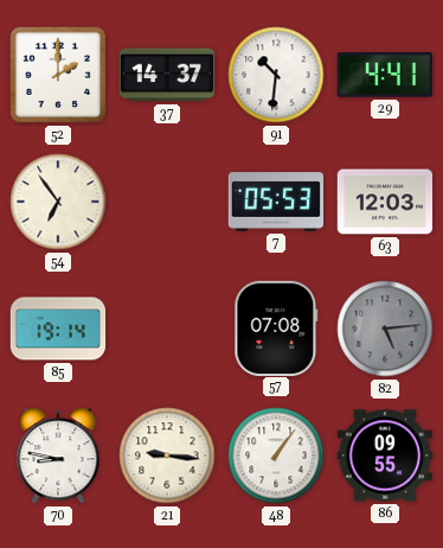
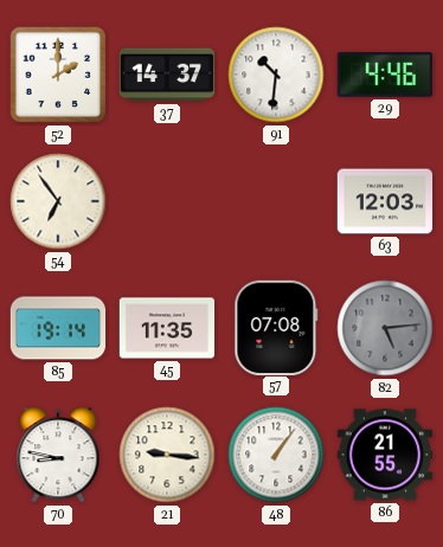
29: 4:41 -> 4:46 (384, 75)
7: 05:53 -> none (276, 202)
45: none -> 11:35 (167, 328)
86: 09:55 -> 21:55 (385, 455)
